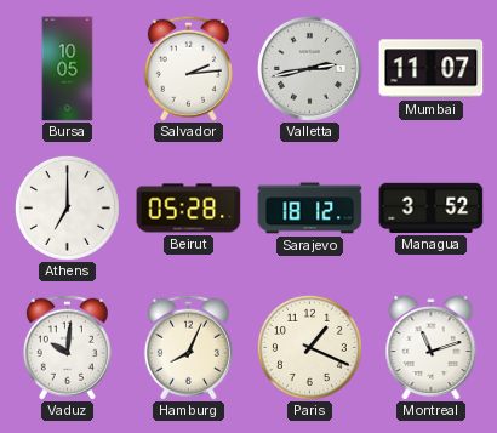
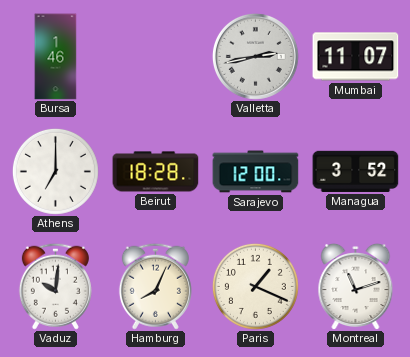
Bursa: 10:05 -> 1:46 (56, 57)
Salvador: 2:14 -> none (188, 68)
Beirut: 05:28 -> 18:28 (156, 172)
Sarajevo: 18:12 -> 12:00 (256, 172)
